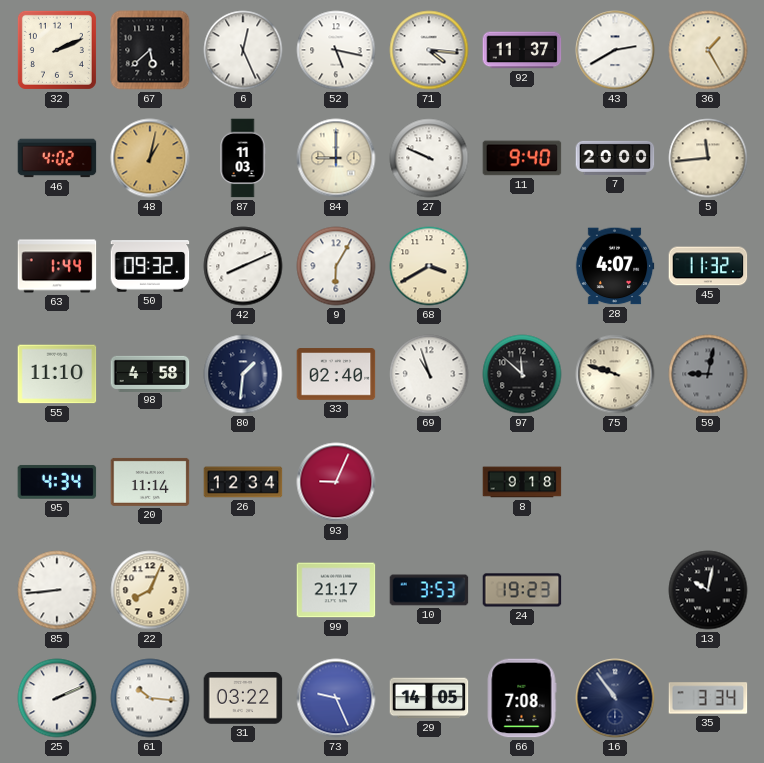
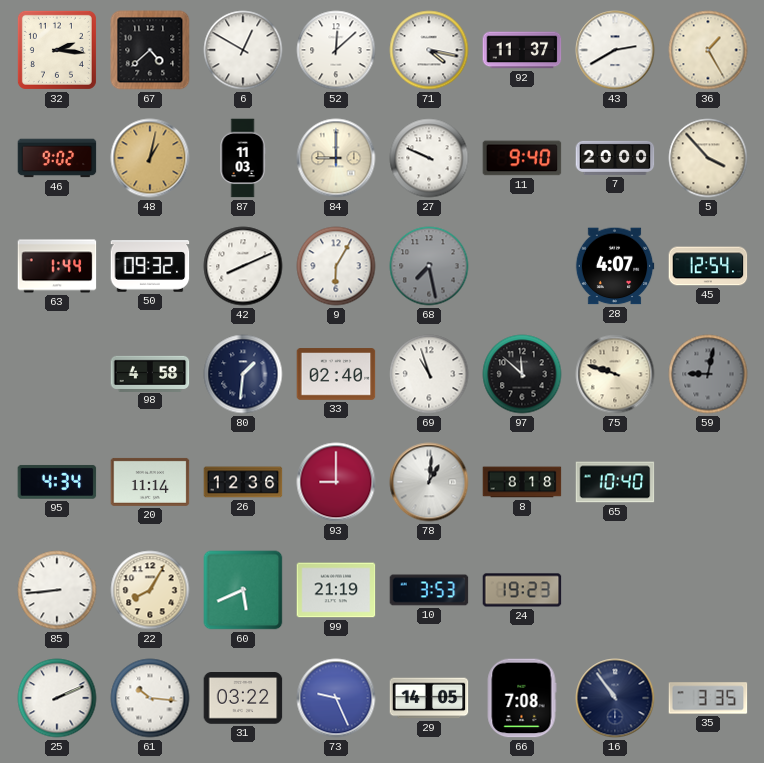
32: 2:11 -> 2:16 (57, 50)
67: 5:38 -> 4:38 (150, 50)
6: 12:26 -> 12:50 (243, 50)
52: 5:17 -> 12:08 (336, 50)
71: 4:16 -> 4:17 (429, 50)
46: 4:02 -> 9:02 (57, 158)
5: 11:44 -> 3:53 (708, 158)
68: 3:40 -> 7:28 (429, 266)
68 dial: cream -> grey (429, 266)
45: 11:32 -> 12:54 (708, 266)
55: 11:10 -> none (57, 374)
26: 12:34 -> 12:36 (243, 482)
93: 9:04 -> 9:00 (336, 482)
78: none -> 1:01 (429, 482)
8: 9:18 -> 8:18 (522, 482)
65: none -> 10:40 (615, 482)
22: 8:04 -> 8:05 (150, 590)
60: none -> 5:41 (243, 590)
99: 21:17 -> 21:19 (336, 590)
13: 10:02 -> none (708, 590)
35: 3:34 -> 3:35 (708, 698)
